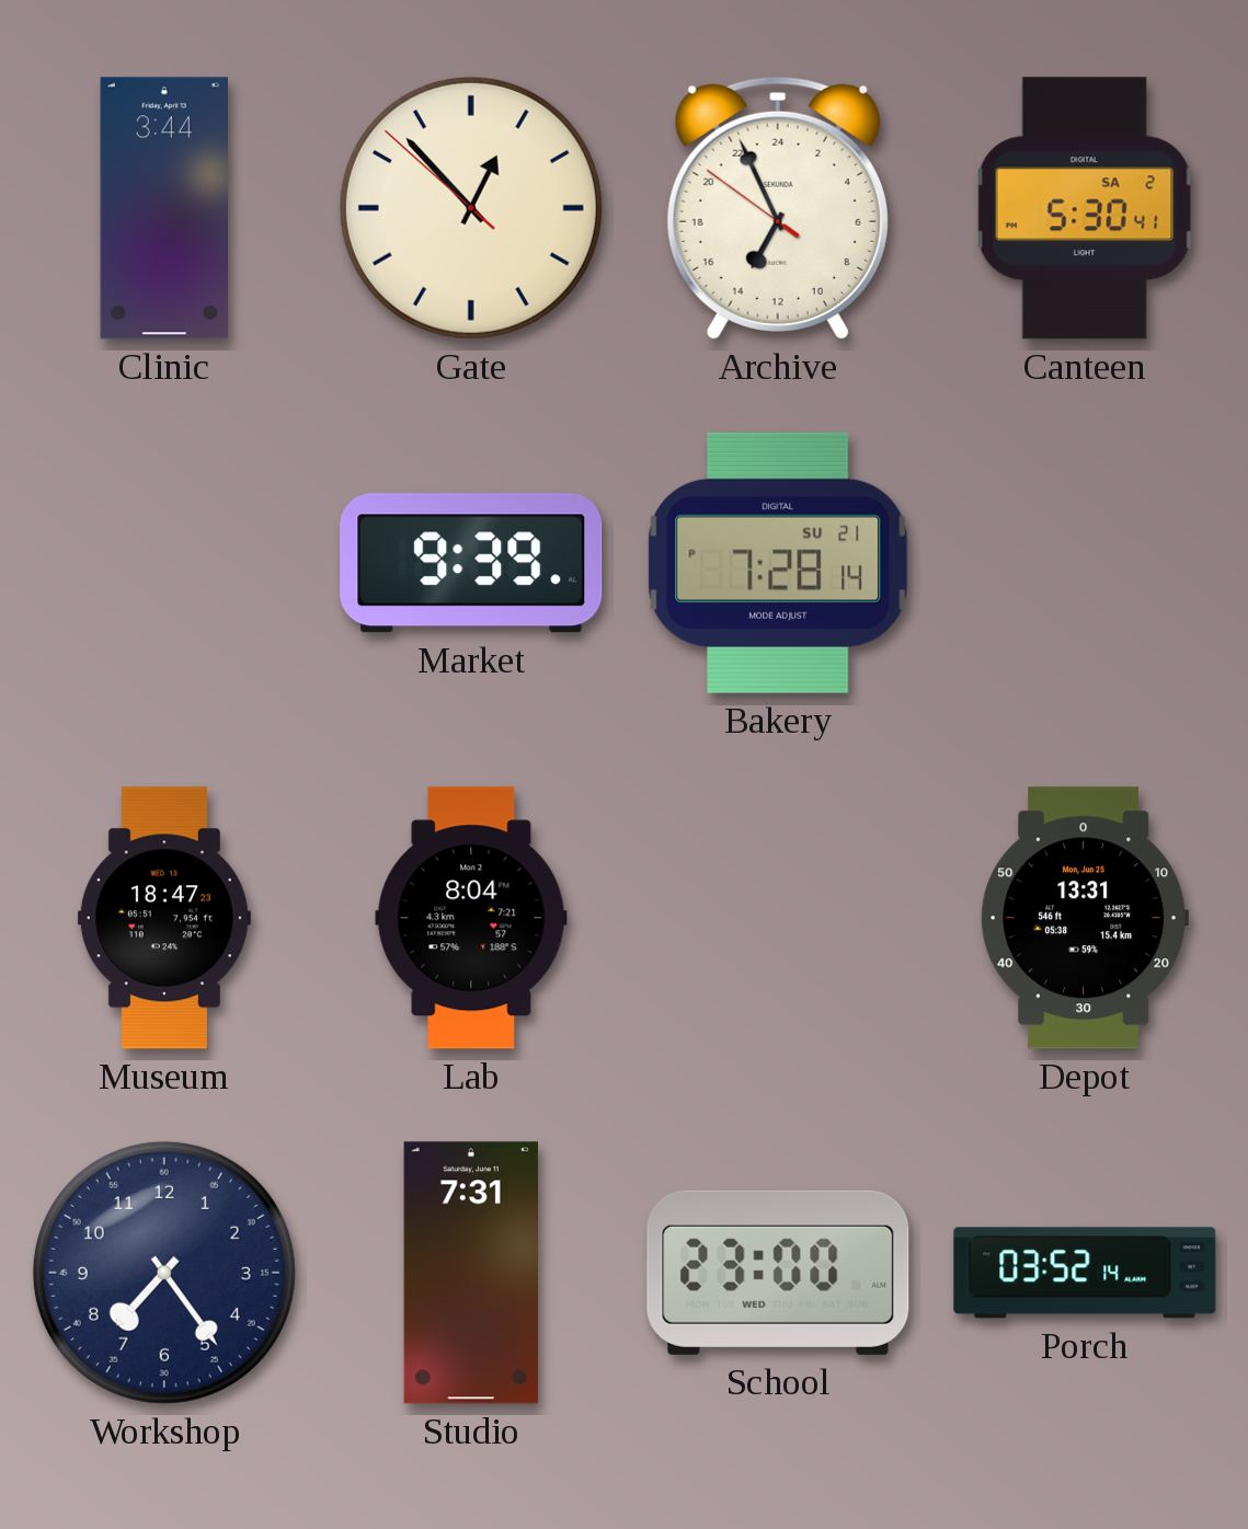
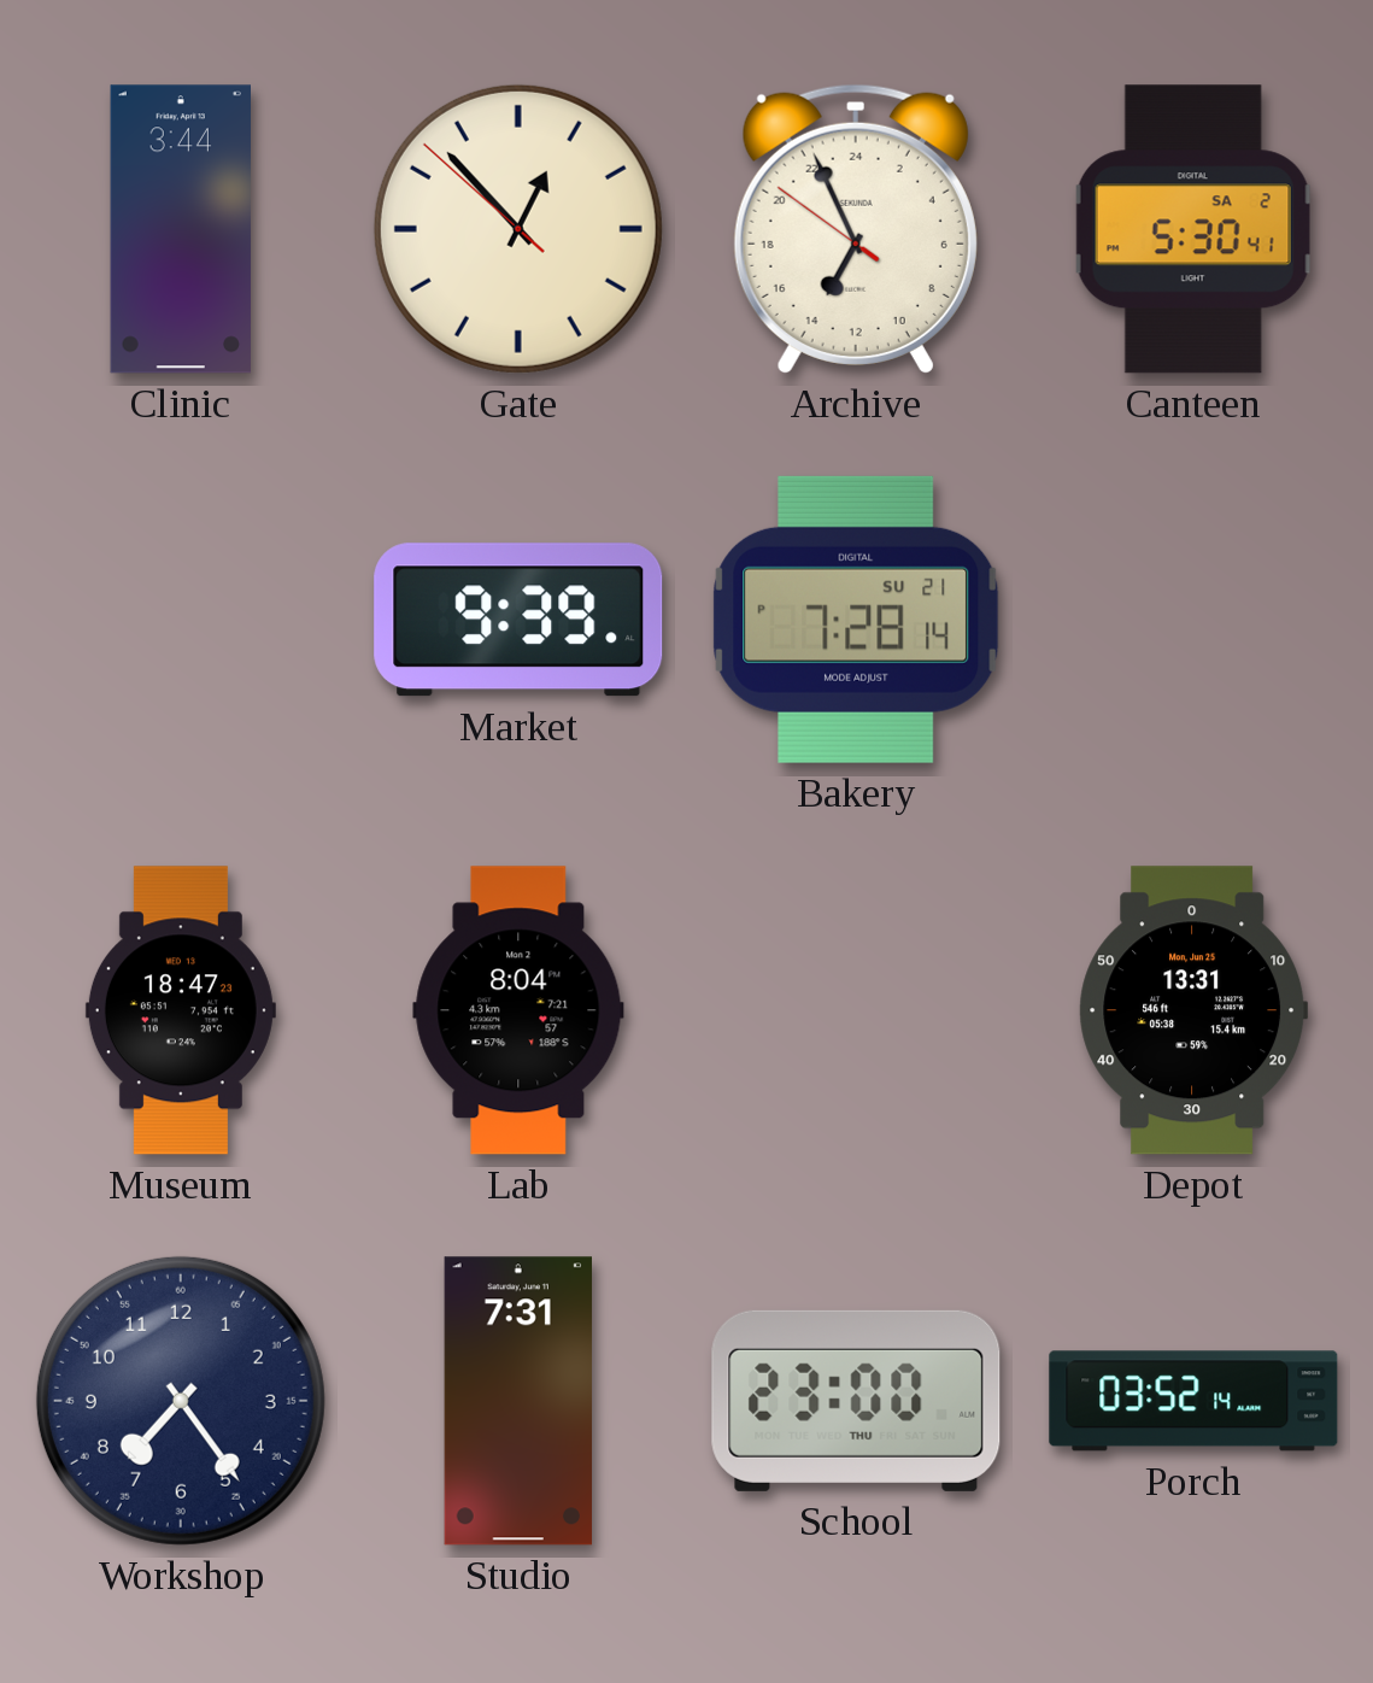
School date: WED -> THU (856, 1401)
